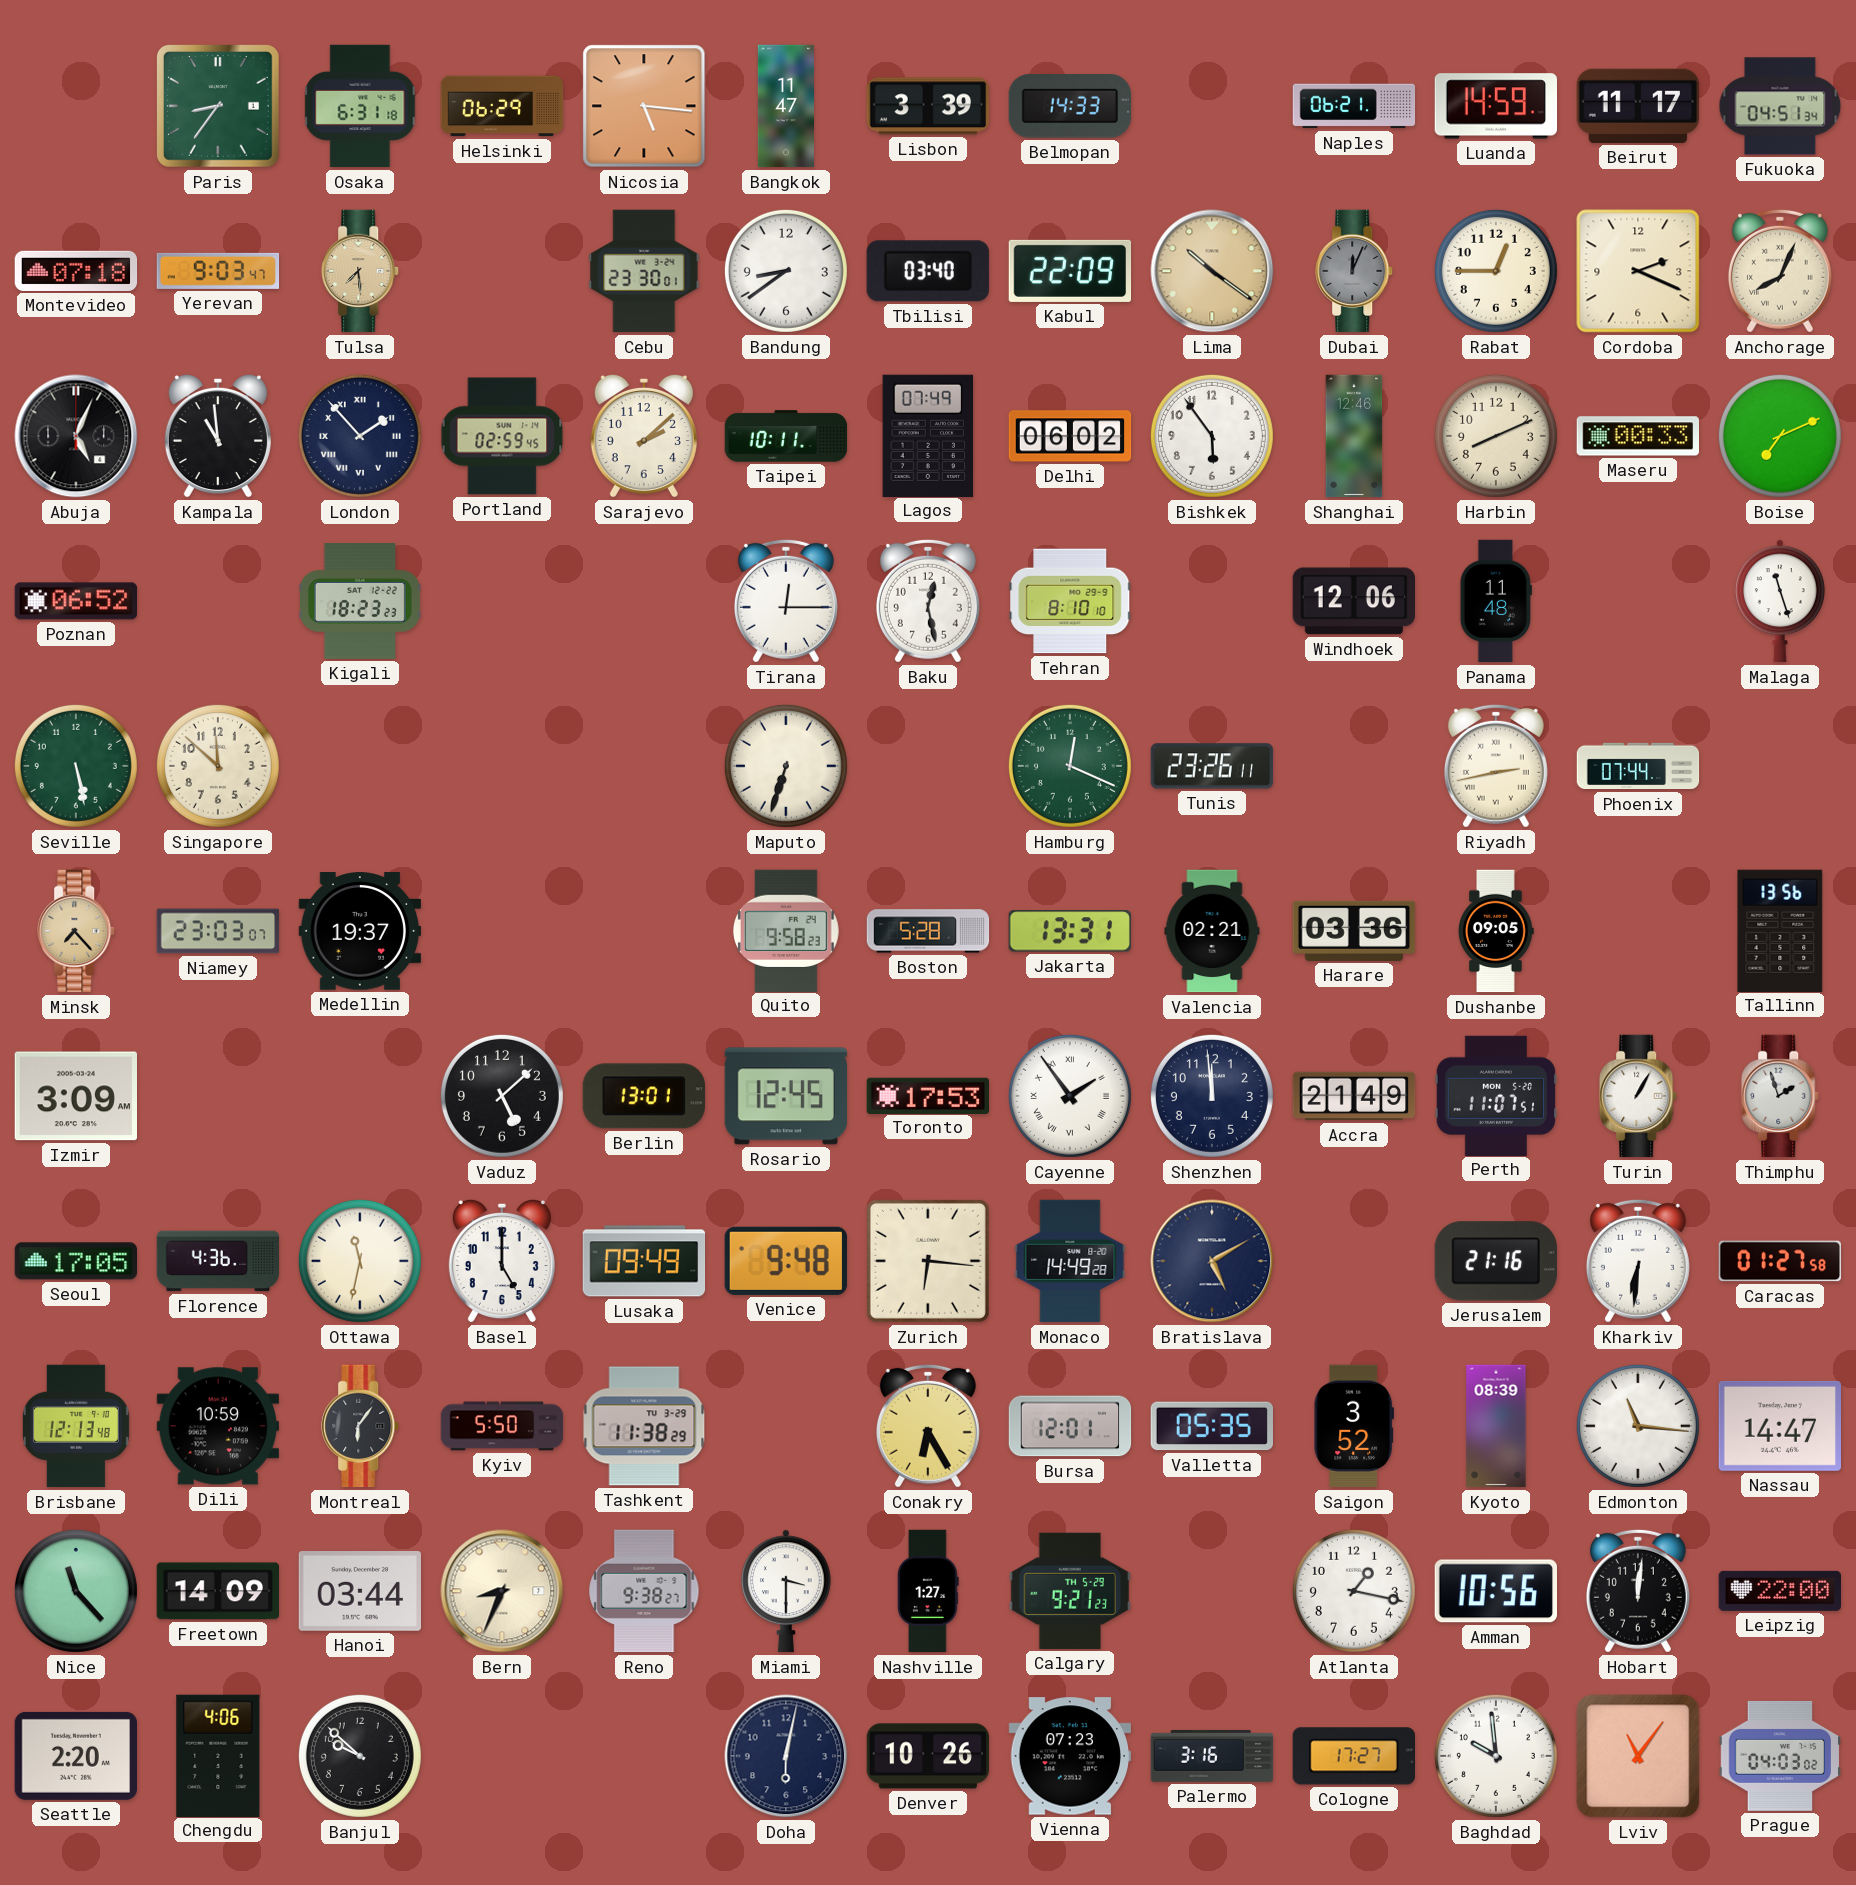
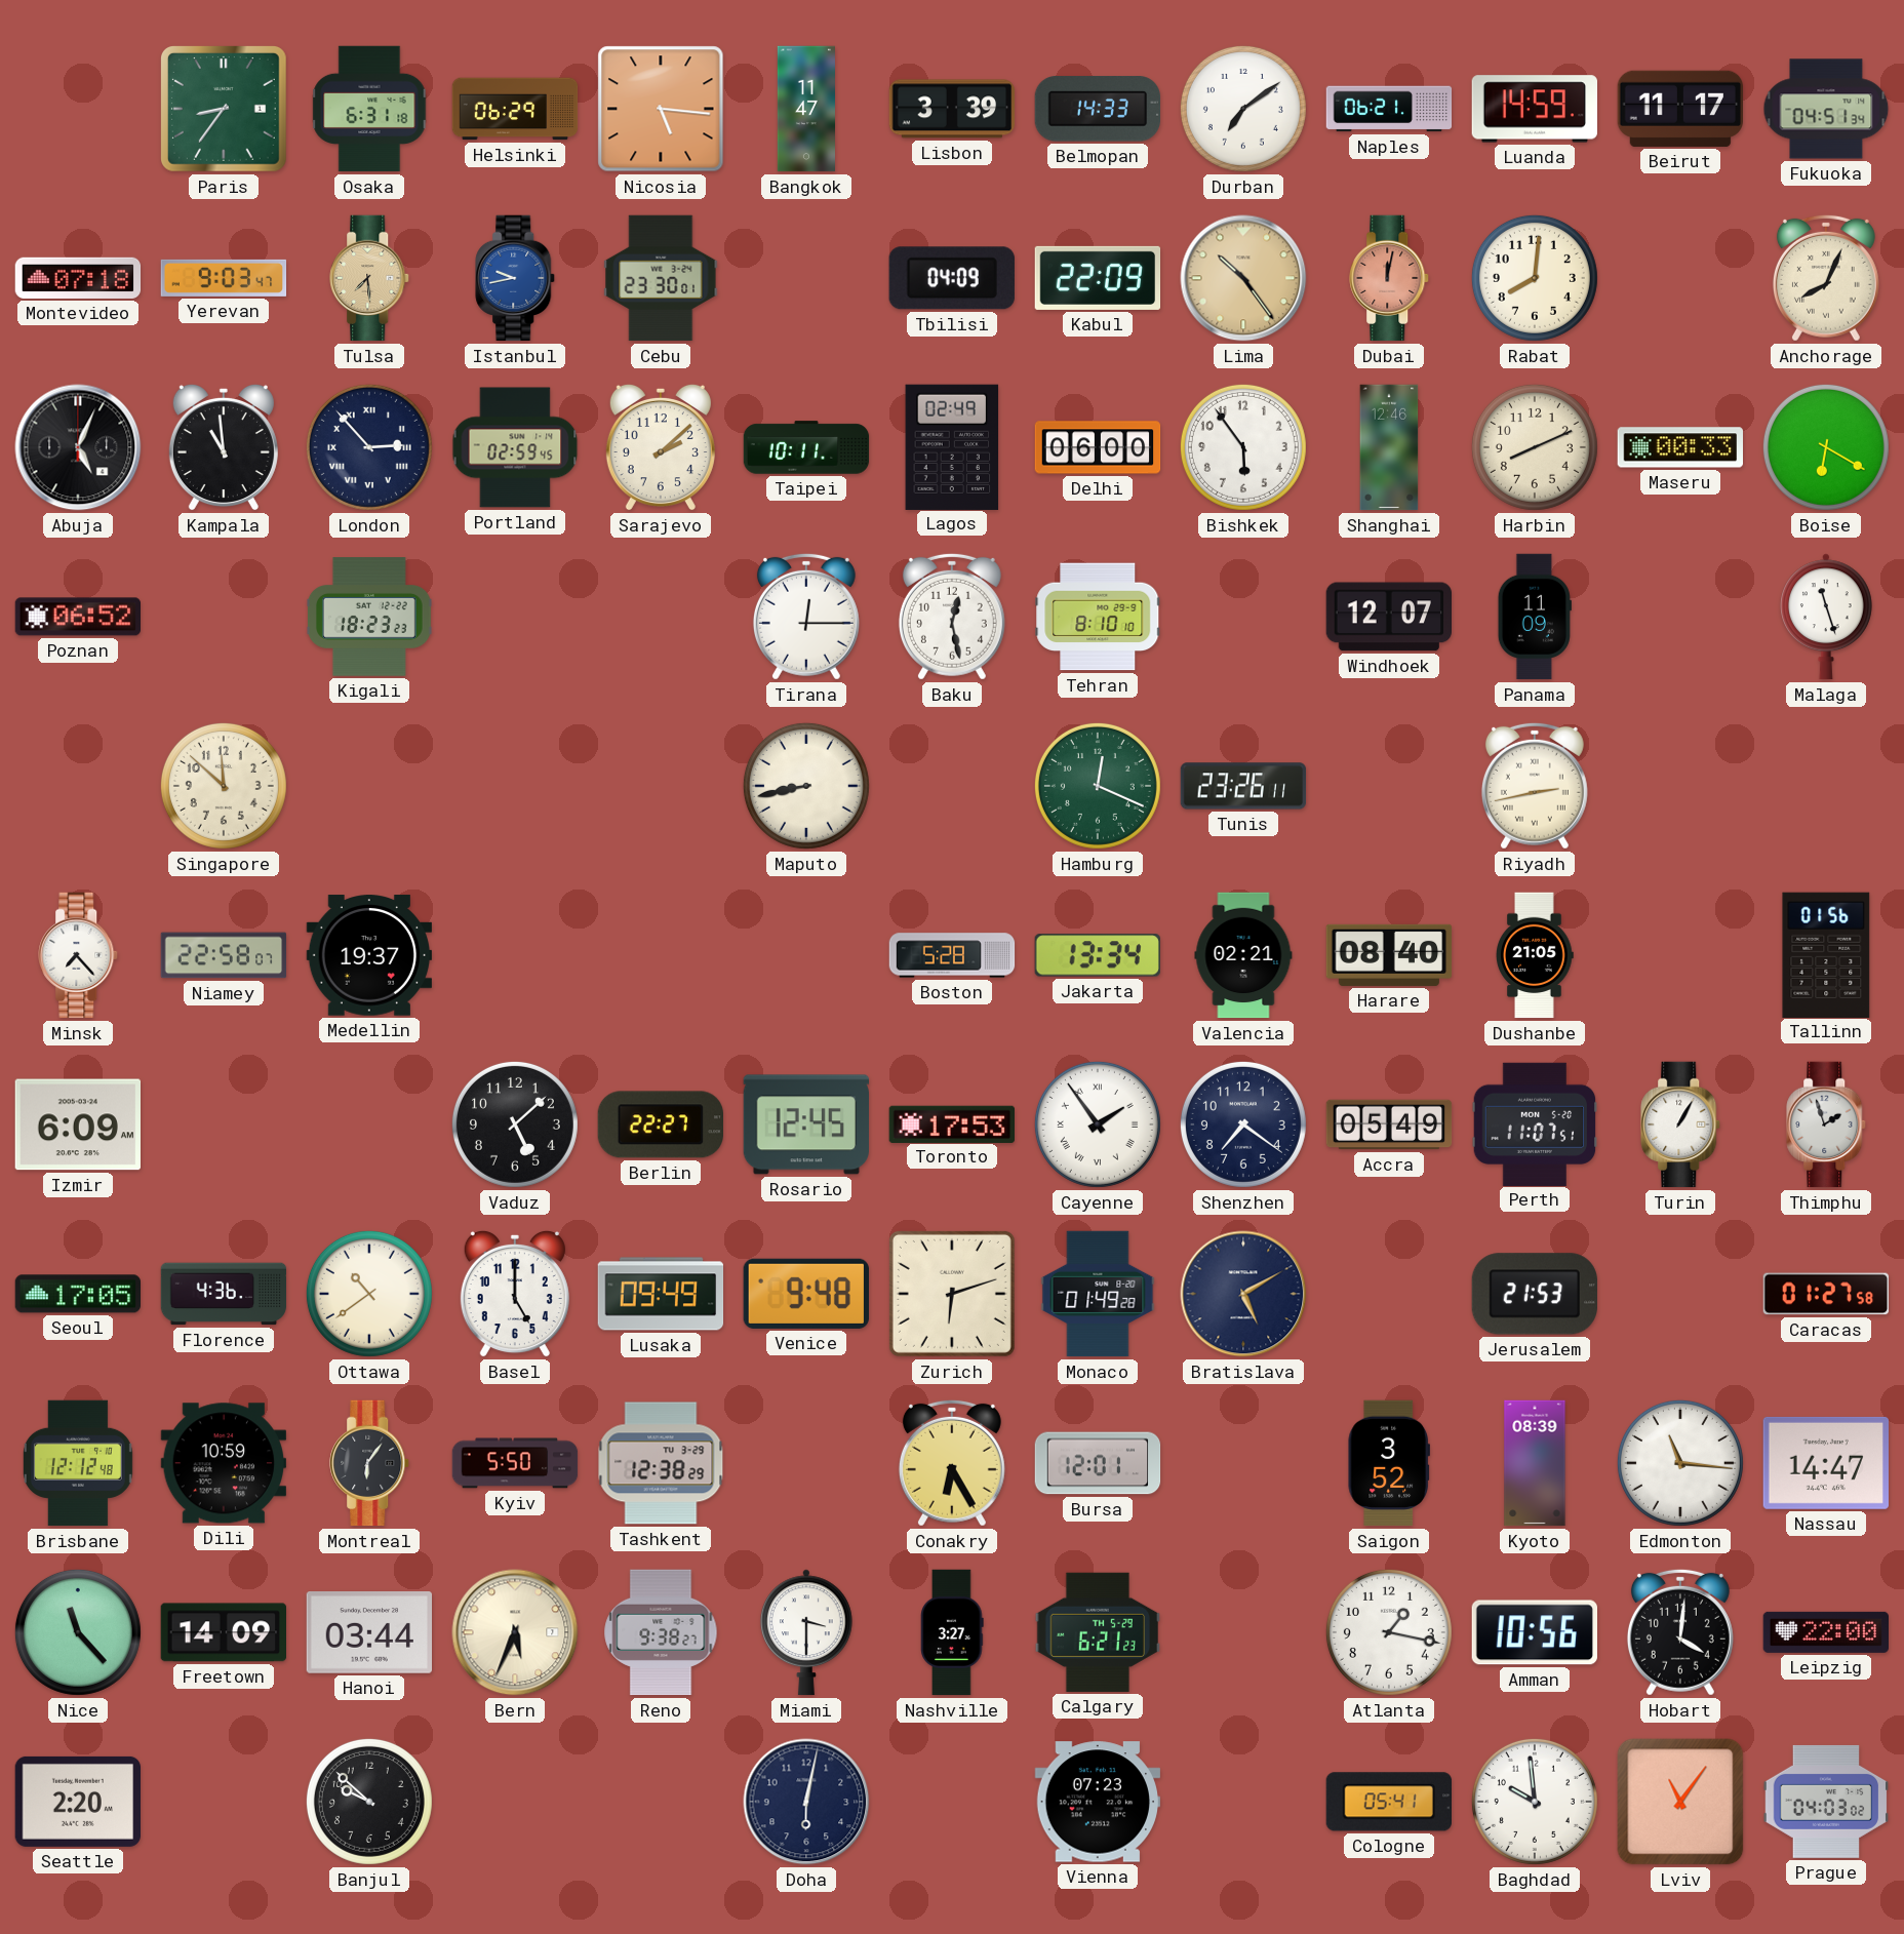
Durban: none -> 7:09 (1243, 109)
Istanbul: none -> 9:43 (516, 278)
Bandung: 8:39 -> none (786, 271)
Tbilisi: 03:40 -> 04:09 (952, 278)
Lima: 10:21 -> 10:24 (1243, 278)
Dubai: 12:04 -> 12:02 (1390, 278)
Dubai dial: grey -> salmon (1390, 278)
Rabat: 12:45 -> 8:01 (1535, 278)
Cordoba: 2:19 -> none (1638, 271)
London: 1:53 -> 2:53 (369, 447)
Lagos: 07:49 -> 02:49 (952, 446)
Delhi: 06:02 -> 06:00 (1098, 447)
Boise: 7:11 -> 6:20 (1826, 447)
Windhoek: 12:06 -> 12:07 (1388, 617)
Panama: 11:48 -> 11:09 (1535, 617)
Seville: 5:28 -> none (76, 766)
Maputo: 6:33 -> 8:43 (806, 786)
Phoenix: 07:44 -> none (1638, 766)
Minsk dial: champagne -> white (79, 955)
Niamey: 23:03 -> 22:58 (224, 955)
Quito: 9:58 -> none (786, 930)
Jakarta: 13:31 -> 13:34 (1098, 955)
Harare: 03:36 -> 08:40 (1389, 955)
Dushanbe: 09:05 -> 21:05 (1535, 955)
Tallinn: 13:56 -> 01:56 (1826, 954)
Izmir: 3:09 -> 6:09 (77, 1124)
Berlin: 13:01 -> 22:27 (660, 1124)
Shenzhen: 11:59 -> 7:21 (1243, 1124)
Accra: 21:49 -> 05:49 (1389, 1124)
Ottawa: 11:32 -> 10:39 (369, 1294)
Zurich: 6:16 -> 6:12 (952, 1294)
Monaco: 14:49 -> 01:49 (1098, 1294)
Jerusalem: 21:16 -> 21:53 (1534, 1294)
Kharkiv: 6:31 -> none (1638, 1261)
Brisbane: 12:13 -> 12:12 (78, 1463)
Tashkent: 11:38 -> 12:38 (661, 1463)
Valletta: 05:35 -> none (1211, 1426)
Bern: 8:34 -> 5:34 (515, 1632)
Nashville: 1:27 -> 3:27 (952, 1632)
Calgary: 9:21 -> 6:21 (1097, 1632)
Hobart: 12:01 -> 4:01 (1680, 1632)
Chengdu: 4:06 -> none (218, 1755)
Denver: 10:26 -> none (928, 1756)
Palermo: 3:16 -> none (1212, 1756)
Cologne: 17:27 -> 05:41 (1388, 1802)
